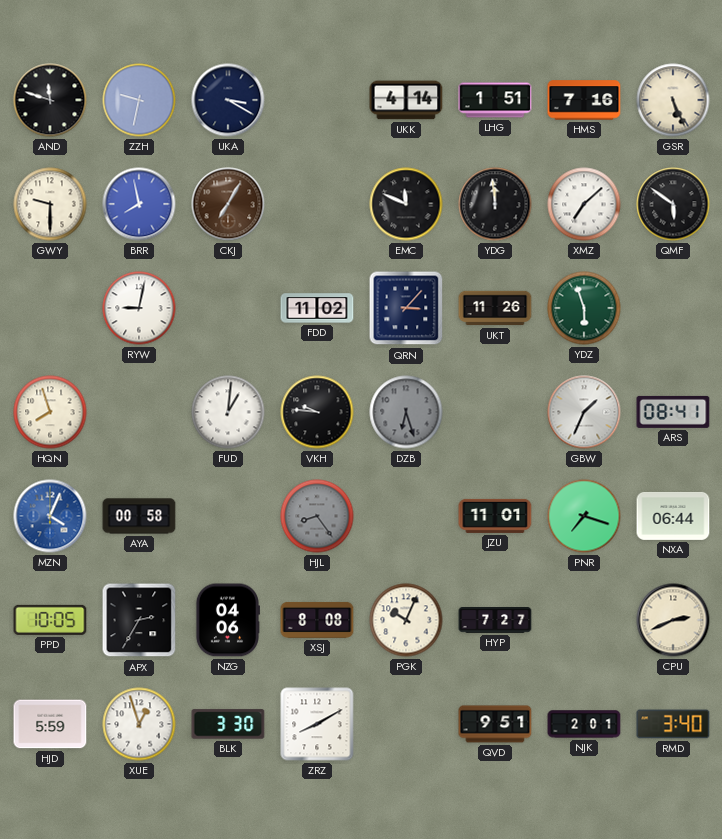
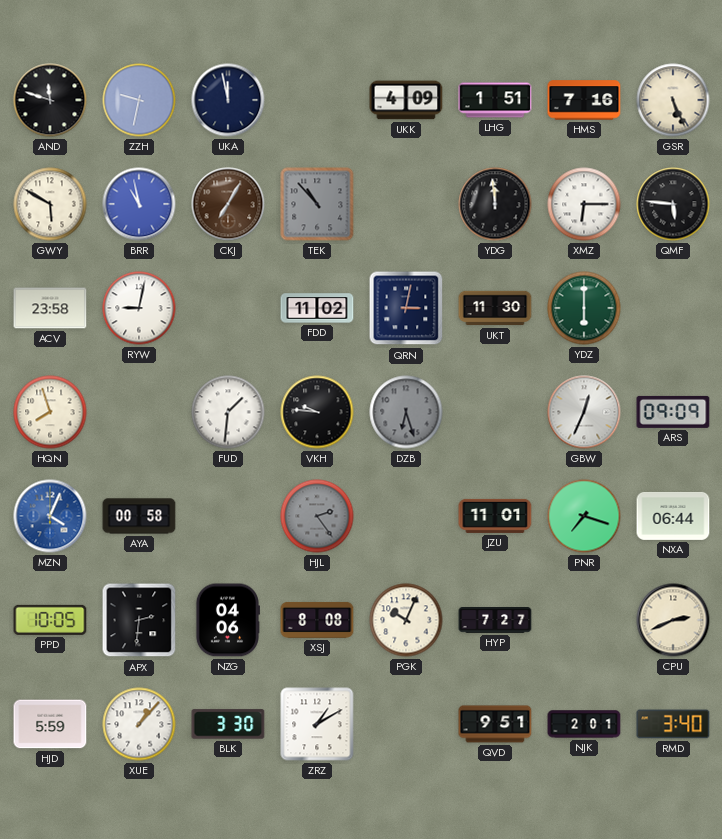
UKA: 3:20 -> 11:58 (228, 100)
UKK: 4:14 -> 4:09 (406, 100)
GWY: 9:30 -> 5:50 (50, 204)
BRR: 7:58 -> 10:58 (139, 204)
TEK: none -> 10:53 (317, 204)
EMC: 11:49 -> none (406, 204)
XMZ: 7:08 -> 6:15 (584, 204)
QMF: 5:51 -> 5:46 (673, 204)
ACV: none -> 23:58 (50, 308)
QRN: 3:07 -> 3:02 (406, 308)
UKT: 11:26 -> 11:30 (495, 308)
YDZ: 5:57 -> 6:00 (584, 308)
FUD: 1:01 -> 1:31 (228, 412)
GBW: 1:34 -> 12:34 (584, 412)
ARS: 08:41 -> 09:09 (673, 412)
HJL: 8:24 -> 2:24 (317, 516)
APX: 2:35 -> 2:31 (139, 620)
XUE: 12:57 -> 1:07 (139, 724)
ZRZ: 8:10 -> 1:10 (317, 724)
